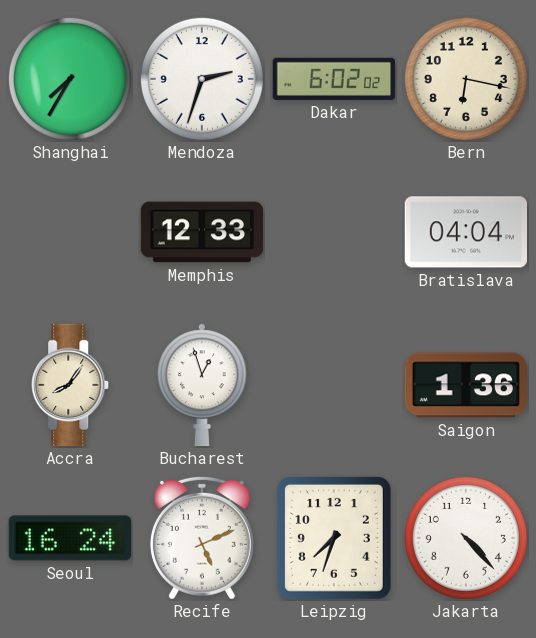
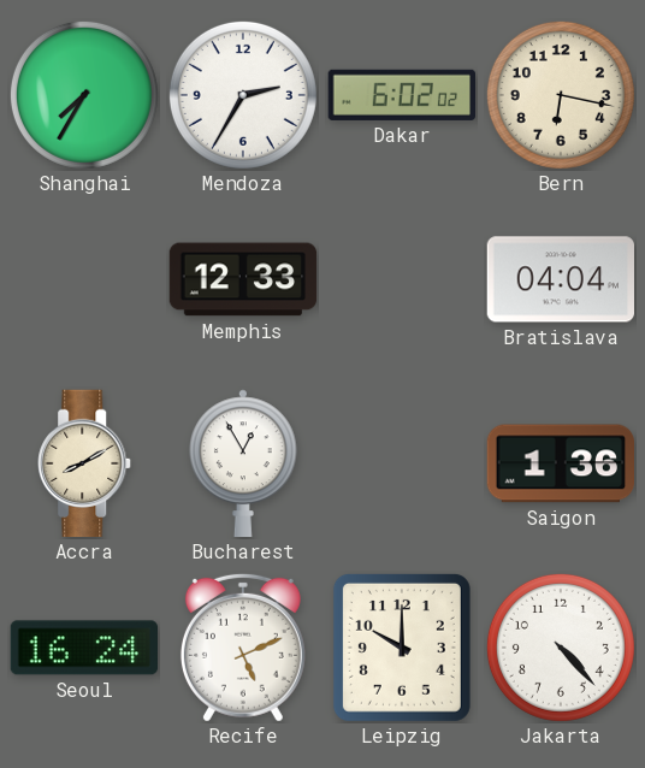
Mendoza: 2:33 -> 2:35 (243, 95)
Accra: 8:06 -> 8:10 (85, 463)
Bucharest: 12:57 -> 12:55 (243, 463)
Leipzig: 7:33 -> 10:00 (402, 648)
